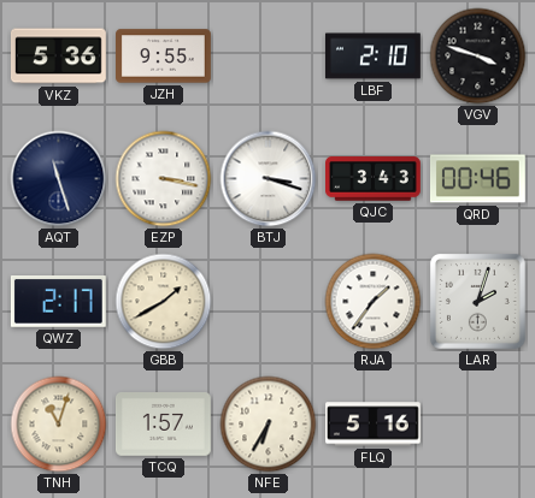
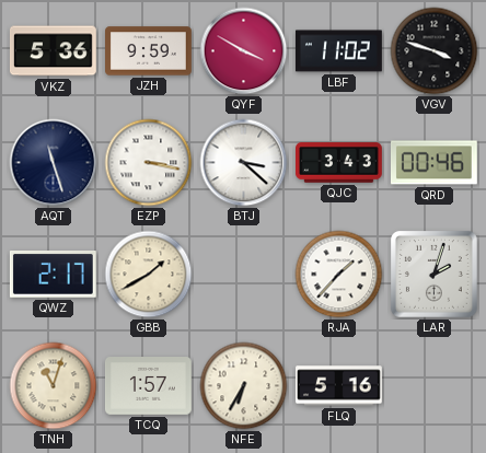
JZH: 9:55 -> 9:59 (149, 51)
QYF: none -> 3:50 (244, 51)
LBF: 2:10 -> 11:02 (339, 51)
BTJ: 3:18 -> 3:22 (244, 163)
RJA: 1:36 -> 1:37 (339, 275)
